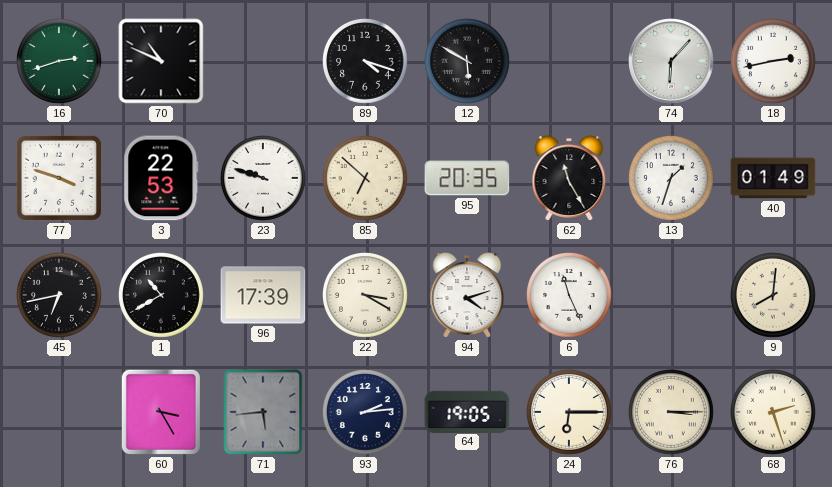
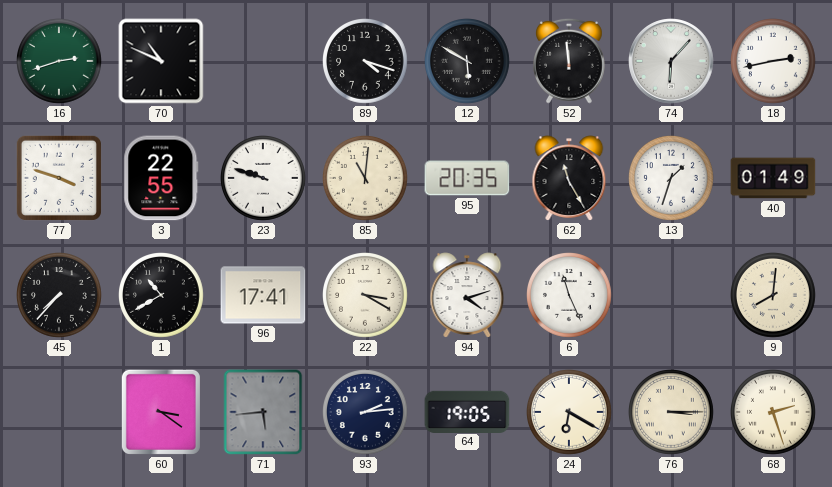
52: none -> 11:59 (570, 61)
3: 22:53 -> 22:55 (161, 178)
85: 6:52 -> 11:01 (366, 179)
45: 6:43 -> 7:37 (60, 296)
96: 17:39 -> 17:41 (263, 295)
60: 3:25 -> 3:21 (161, 412)
24: 6:15 -> 6:20 (570, 413)
